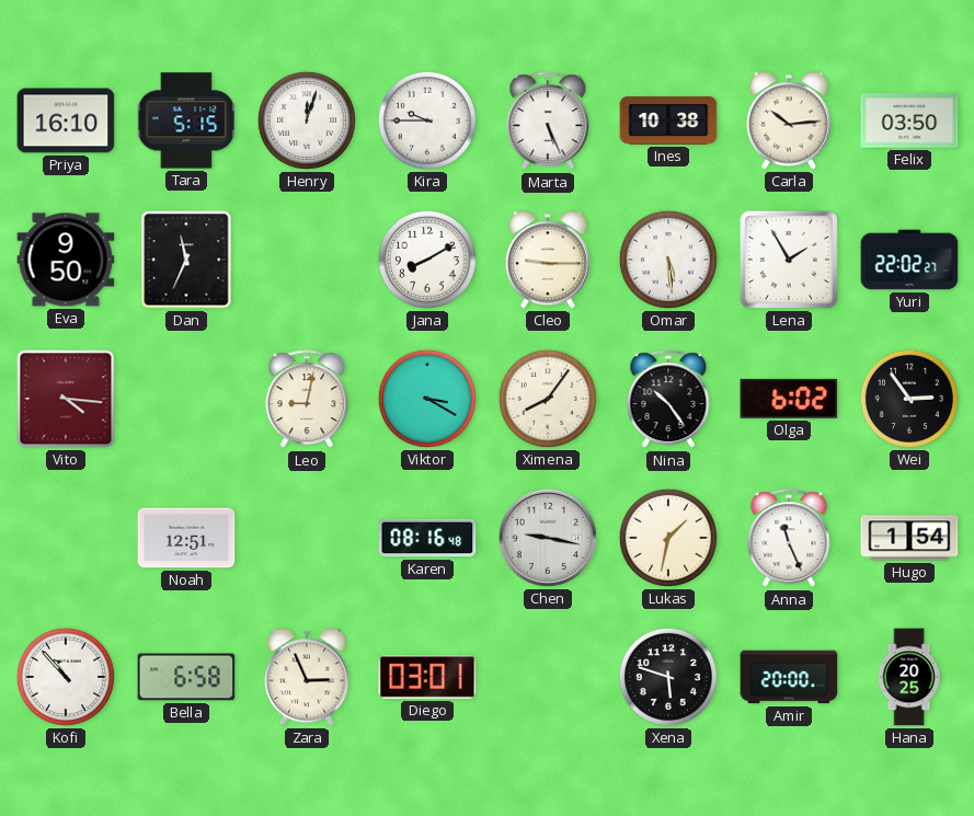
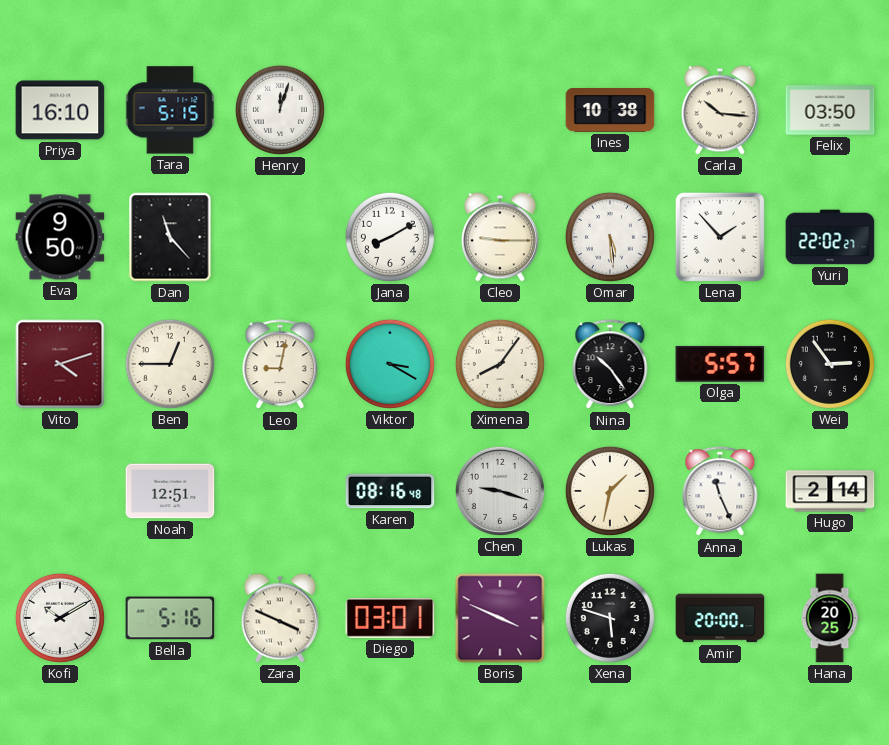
Kira: 9:45 -> none (427, 120)
Marta: 5:26 -> none (548, 122)
Carla: 10:14 -> 10:16 (720, 110)
Dan: 11:34 -> 11:23 (170, 237)
Lena: 1:55 -> 1:53 (720, 237)
Vito: 4:16 -> 4:12 (60, 364)
Ben: none -> 12:45 (170, 364)
Olga: 6:02 -> 5:57 (720, 364)
Chen: 9:17 -> 9:18 (500, 491)
Hugo: 1:54 -> 2:14 (830, 491)
Kofi: 10:53 -> 10:10 (60, 618)
Bella: 6:58 -> 5:16 (170, 618)
Zara: 2:56 -> 3:49 (280, 618)
Boris: none -> 3:49 (500, 618)
